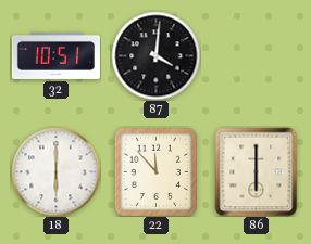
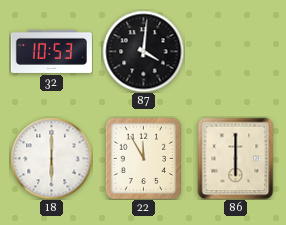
32: 10:51 -> 10:53 (51, 51)
22: 11:53 -> 11:55 (144, 158)
